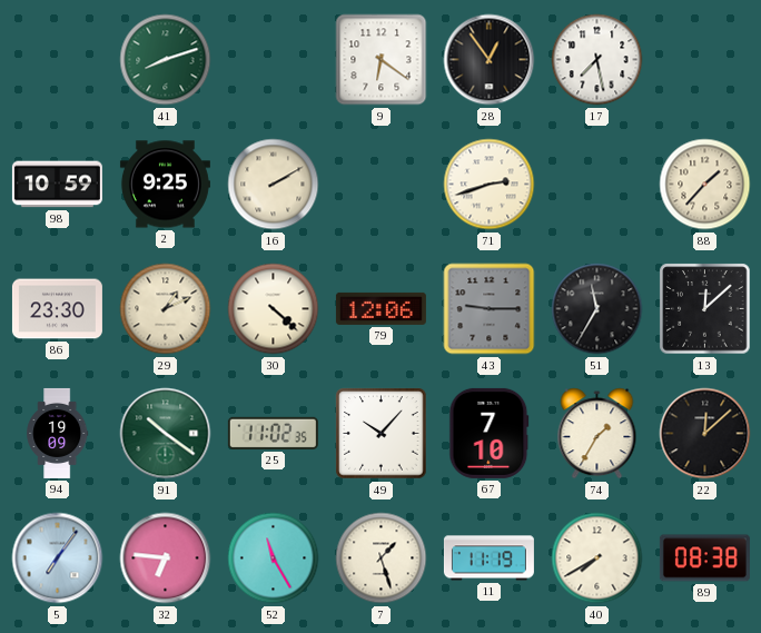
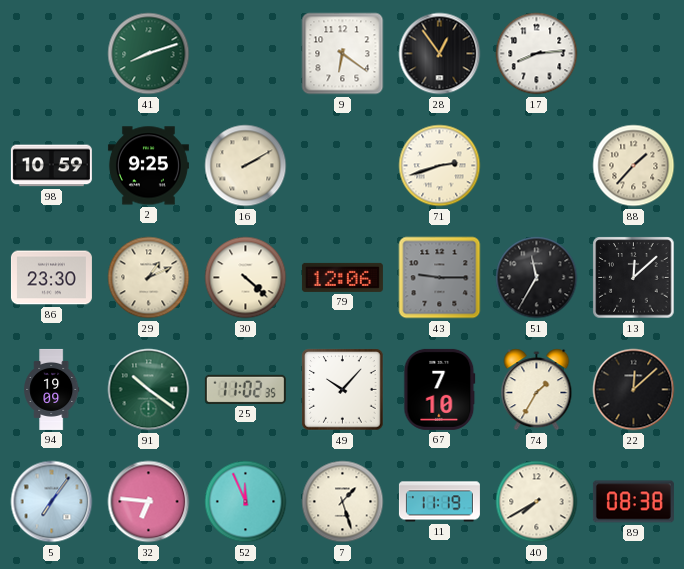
17: 7:28 -> 8:14 (537, 54)
52: 11:25 -> 11:56 (246, 502)
